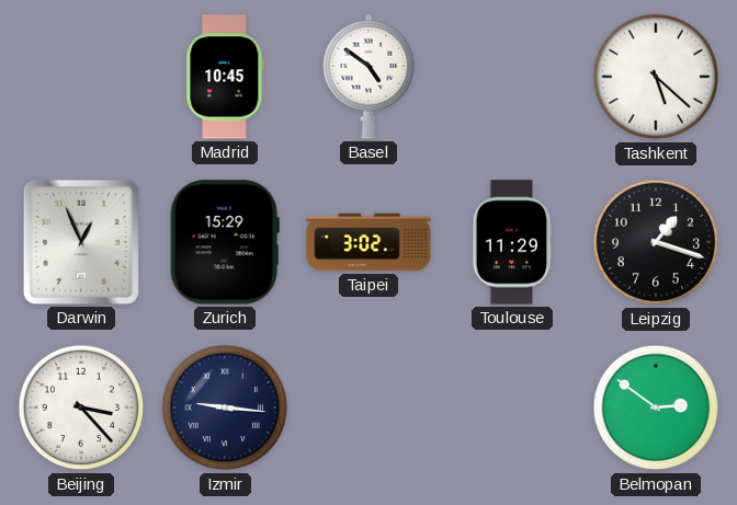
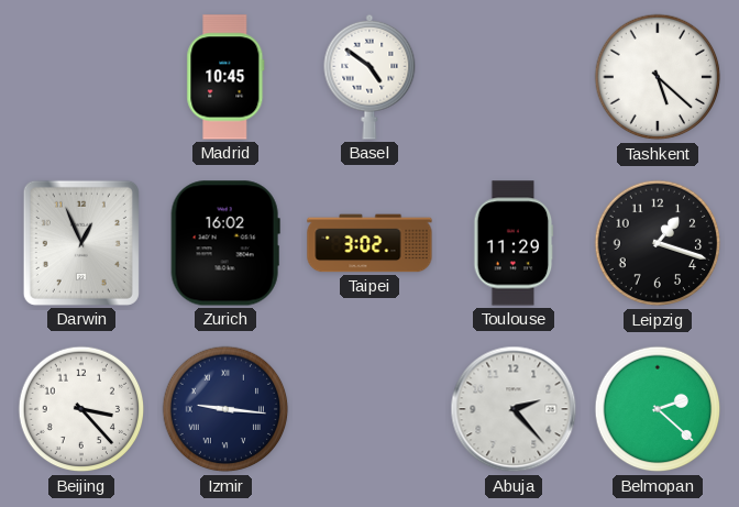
Zurich: 15:29 -> 16:02 (225, 243)
Abuja: none -> 2:23 (514, 409)
Belmopan: 2:51 -> 2:22 (658, 409)
